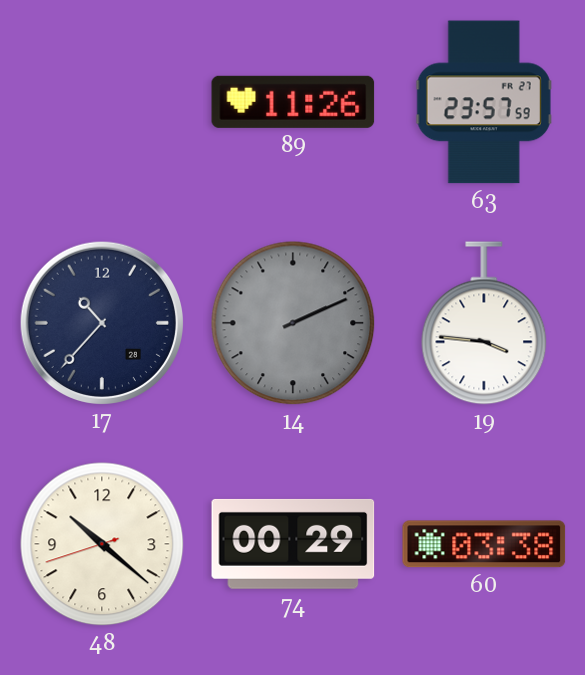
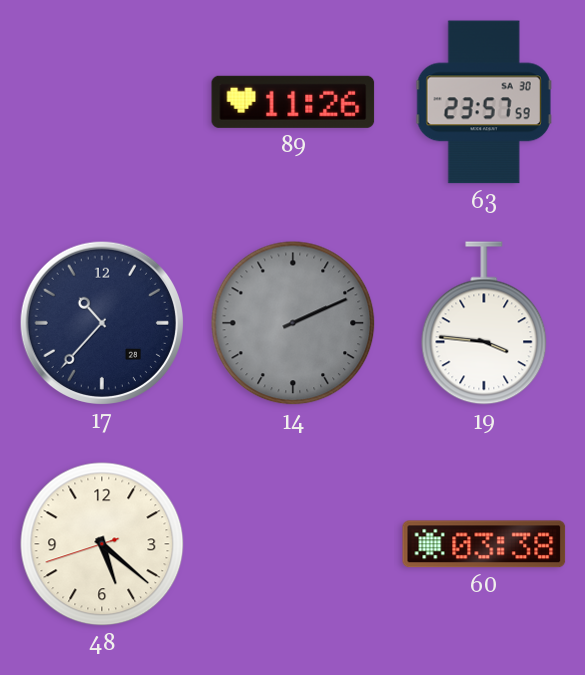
63 date: FR 27 -> SA 30 (484, 102)
48: 10:21 -> 5:21 (102, 544)
74: 00:29 -> none (293, 544)
